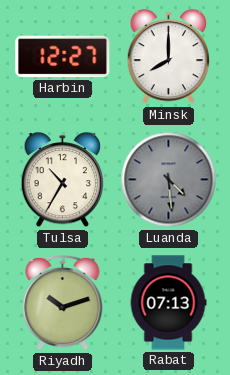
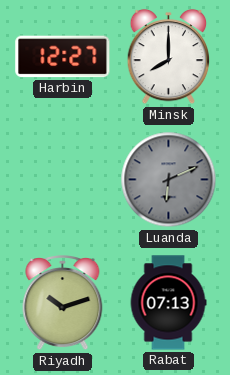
Tulsa: 10:35 -> none (63, 180)
Luanda: 4:29 -> 6:11 (169, 180)
